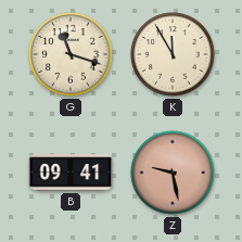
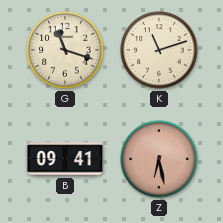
K: 11:55 -> 11:12 (159, 50)
Z: 9:28 -> 6:28 (159, 159)
